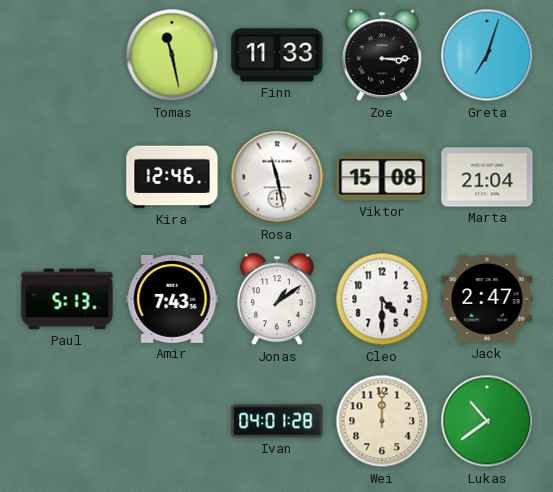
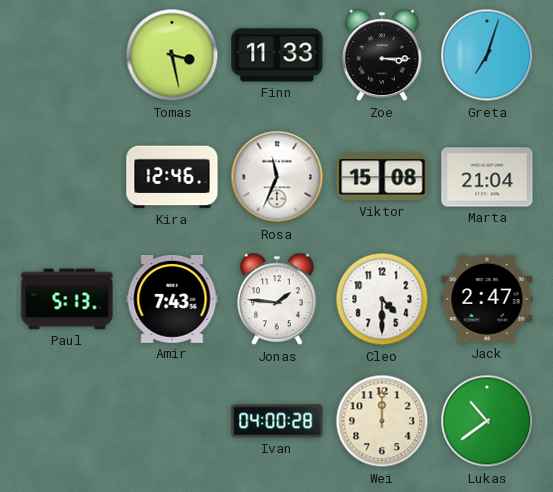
Tomas: 11:28 -> 3:28 (172, 55)
Rosa: 11:28 -> 11:34 (277, 177)
Jonas: 1:09 -> 1:46 (277, 299)
Ivan: 04:01 -> 04:00 (277, 421)
